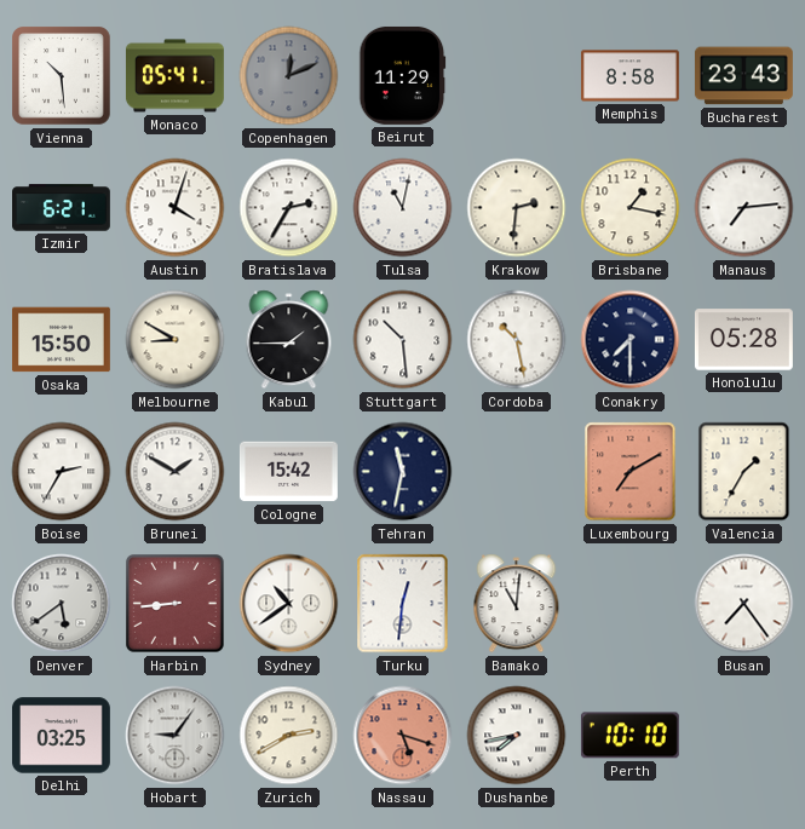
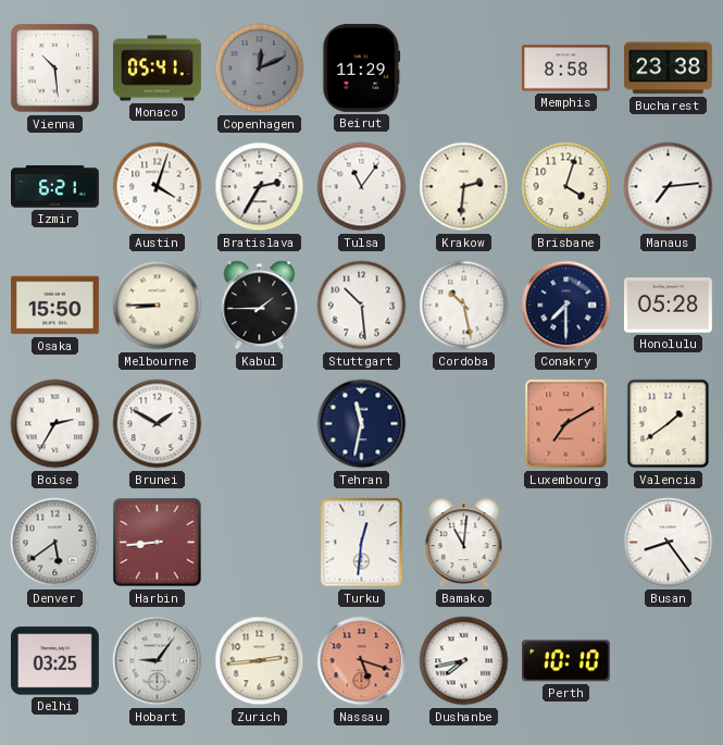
Bucharest: 23:43 -> 23:38 (668, 69)
Tulsa: 11:02 -> 11:06 (362, 187)
Brisbane: 1:17 -> 4:03 (566, 187)
Melbourne: 8:50 -> 8:45 (158, 306)
Cologne: 15:42 -> none (288, 472)
Valencia: 1:35 -> 1:39 (669, 424)
Sydney: 10:39 -> none (289, 604)
Busan: 7:24 -> 8:24 (669, 543)
Zurich: 2:40 -> 2:44 (260, 661)
